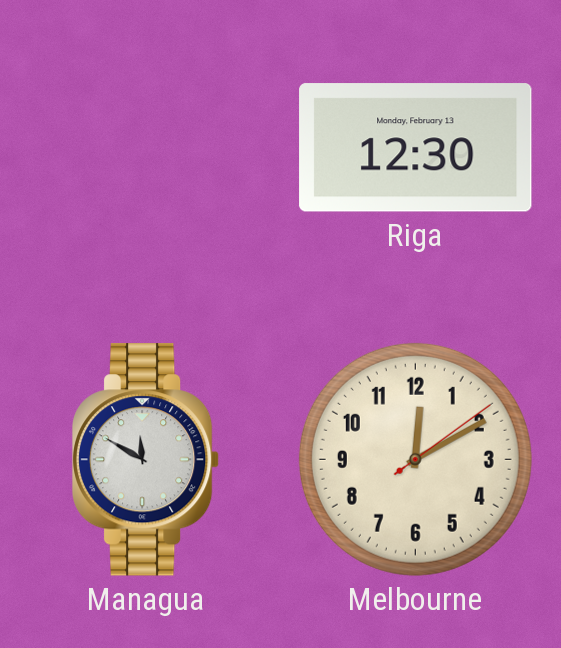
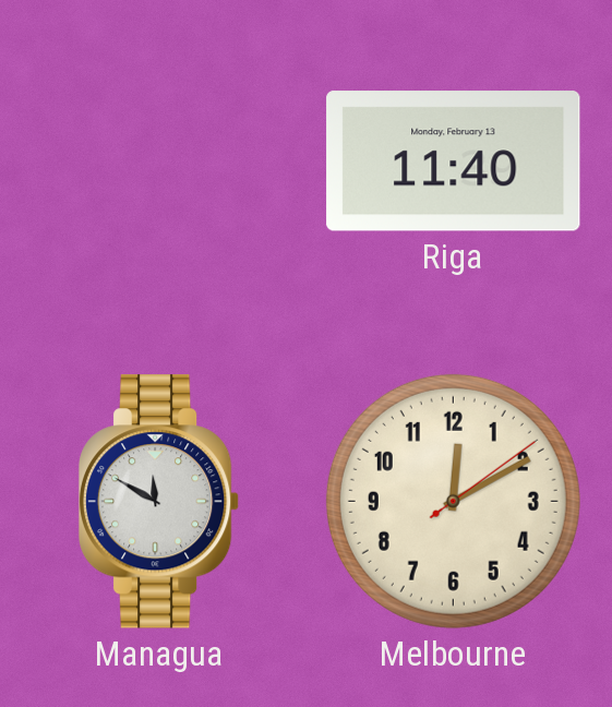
Riga: 12:30 -> 11:40 (454, 161)
